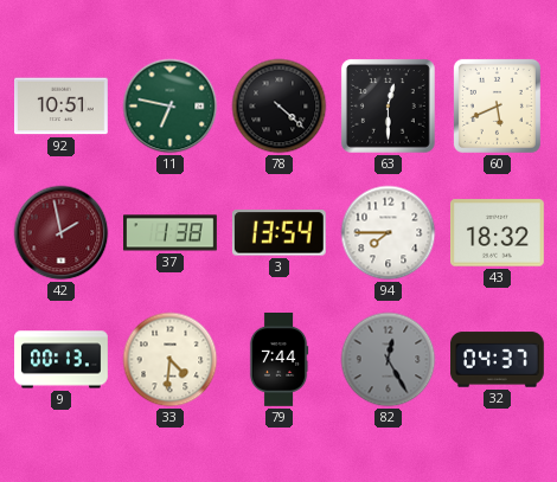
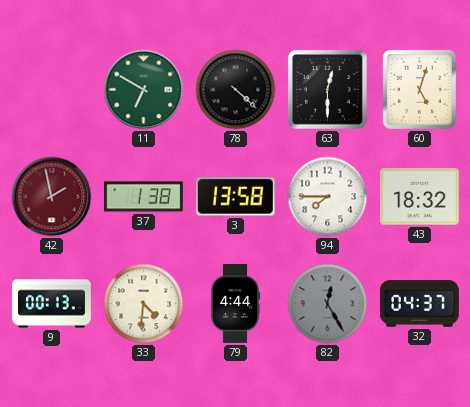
92: 10:51 -> none (62, 107)
11: 6:47 -> 6:50 (144, 90)
60: 5:41 -> 5:03 (419, 89)
3: 13:54 -> 13:58 (235, 197)
79: 7:44 -> 4:44 (235, 304)
